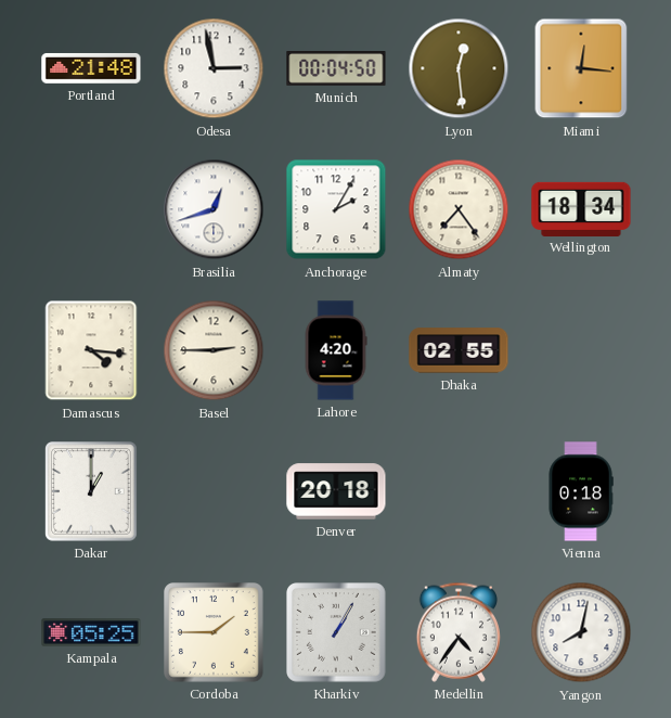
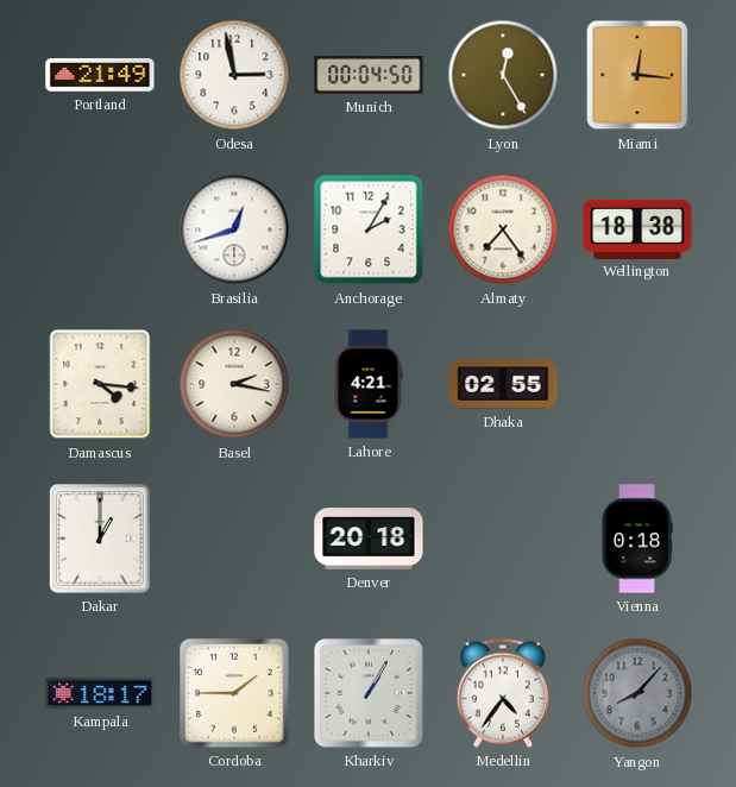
Portland: 21:48 -> 21:49 (100, 75)
Lyon: 12:29 -> 12:25 (503, 75)
Wellington: 18:34 -> 18:38 (637, 228)
Basel: 2:45 -> 2:17 (234, 384)
Lahore: 4:20 -> 4:21 (369, 384)
Kampala: 05:25 -> 18:17 (100, 693)
Yangon: 8:02 -> 8:07 (637, 693)
Yangon dial: white -> grey (637, 693)
